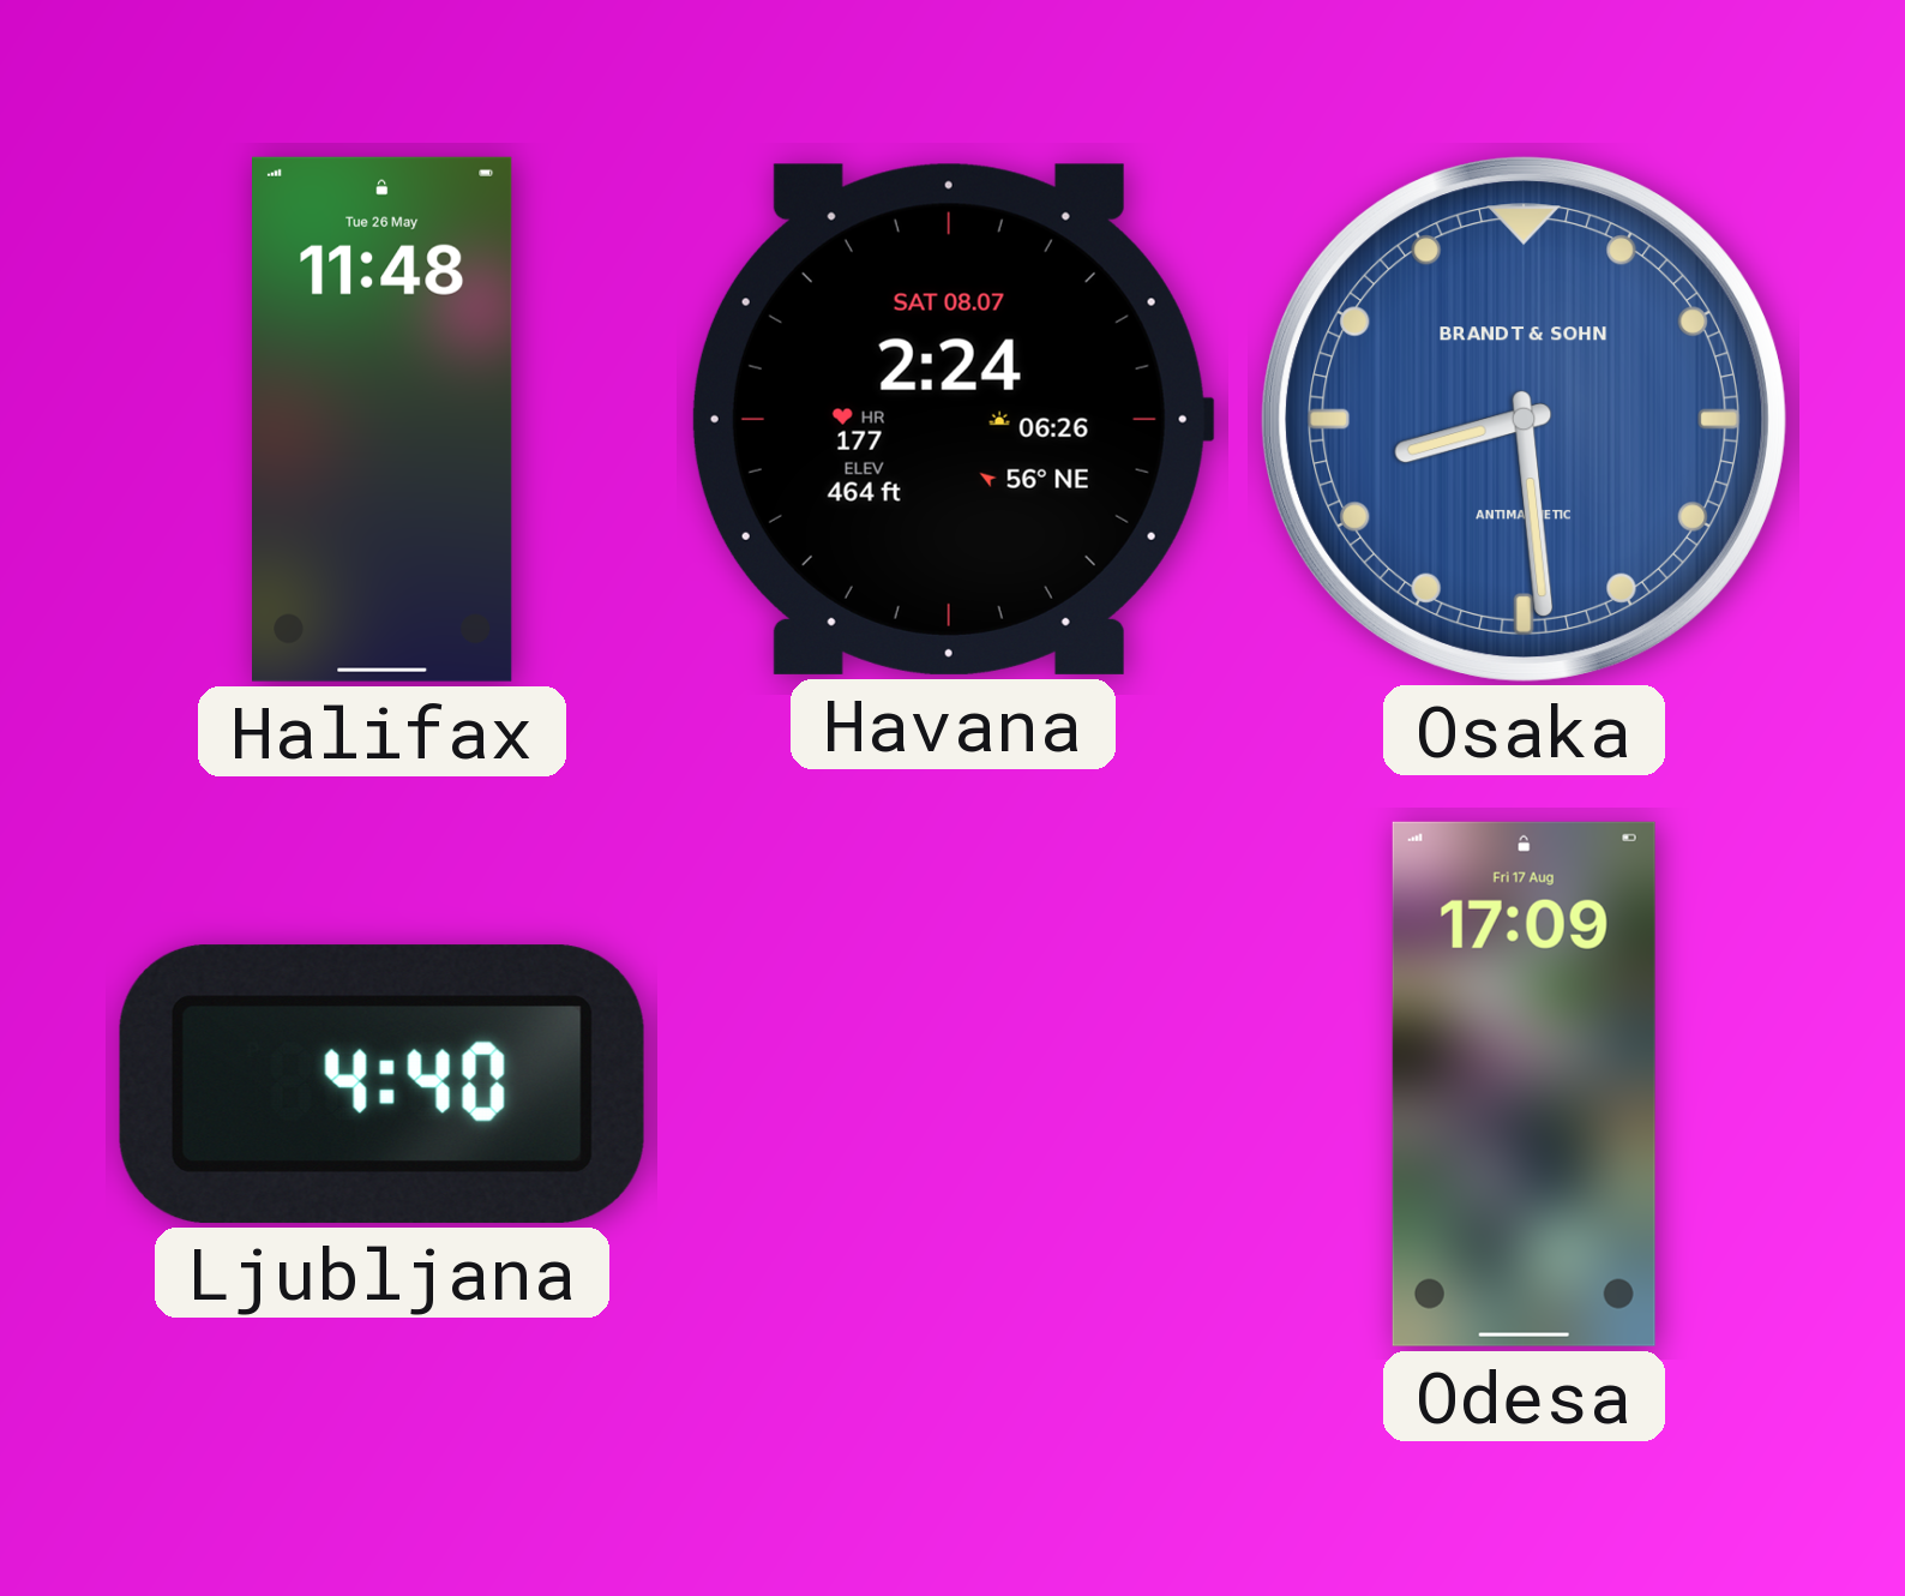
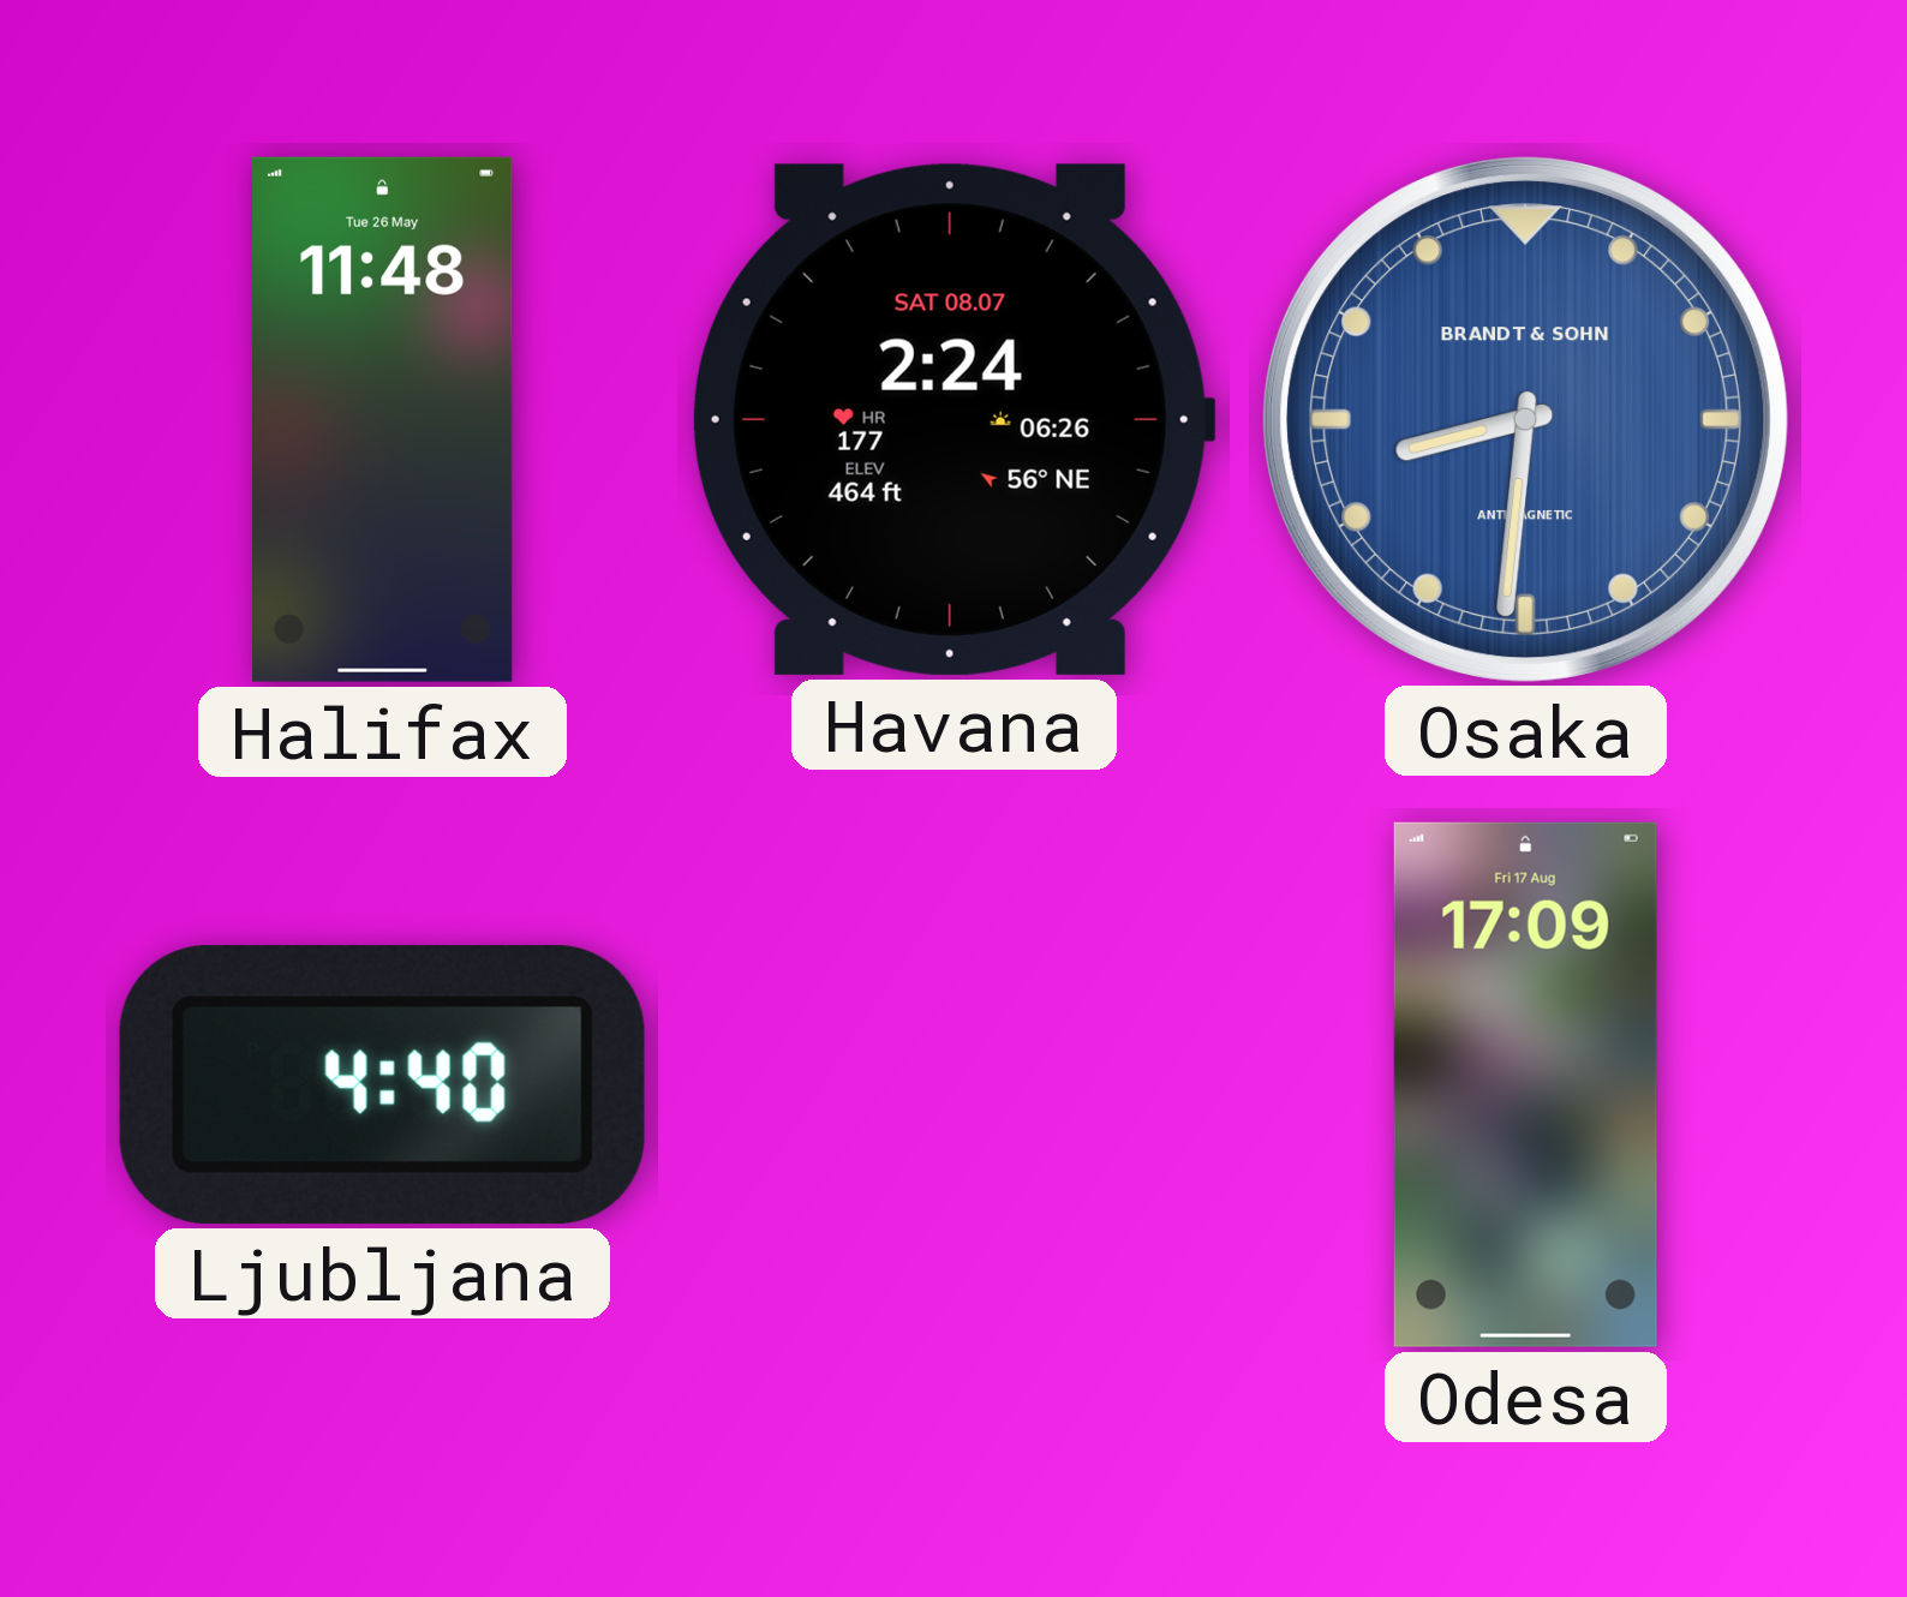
Osaka: 8:29 -> 8:31 (1525, 419)
